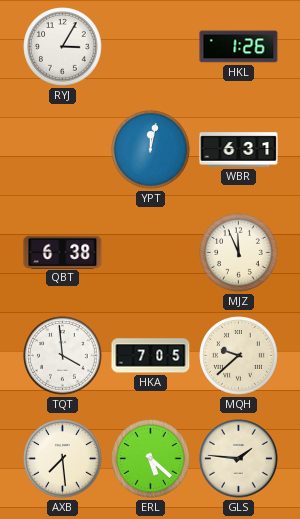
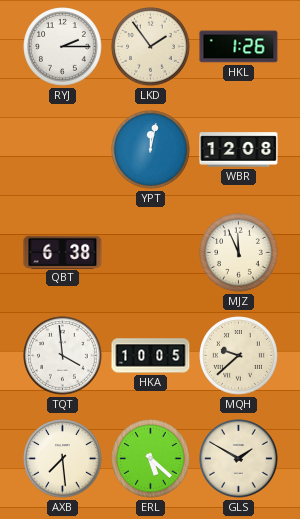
RYJ: 3:05 -> 2:15 (63, 47)
LKD: none -> 1:54 (151, 47)
WBR: 6:31 -> 12:08 (239, 150)
HKA: 7:05 -> 10:05 (151, 356)
GLS: 1:46 -> 1:50 (239, 459)
